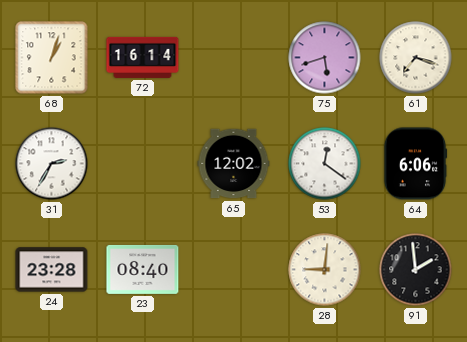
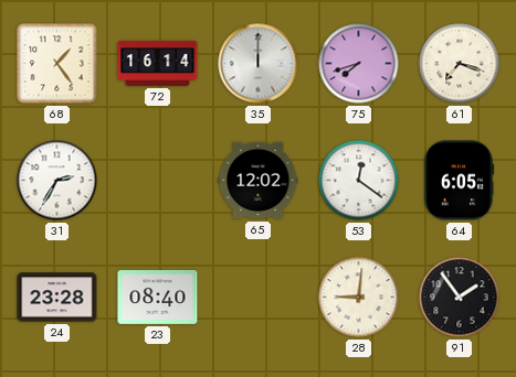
68: 1:03 -> 1:24 (57, 64)
35: none -> 12:00 (259, 64)
75: 5:42 -> 7:42 (359, 64)
64: 6:06 -> 6:05 (459, 181)
91: 1:59 -> 1:54 (460, 298)
